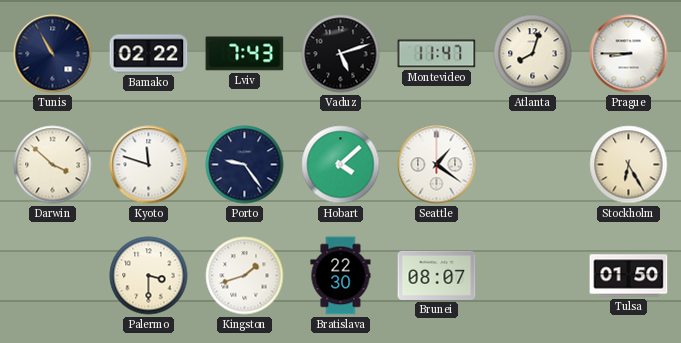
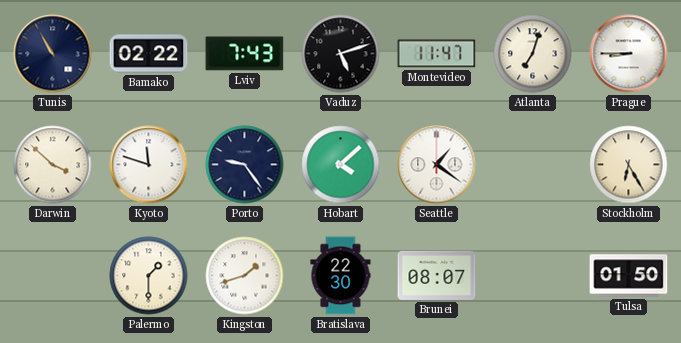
Atlanta: 8:03 -> 7:03 (533, 54)
Palermo: 3:30 -> 1:30 (149, 276)
